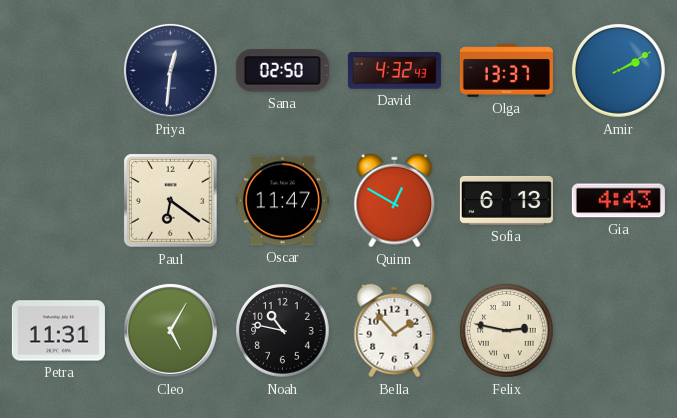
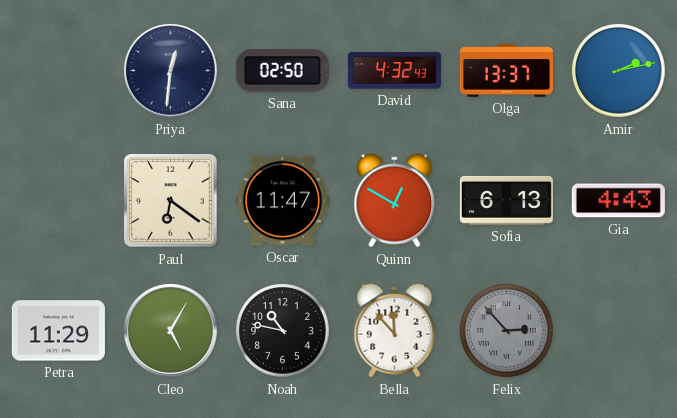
Amir: 2:10 -> 2:13 (619, 71)
Petra: 11:31 -> 11:29 (58, 331)
Bella: 1:53 -> 11:53 (395, 331)
Felix: 2:47 -> 2:53 (507, 331)
Felix dial: cream -> grey (507, 331)
